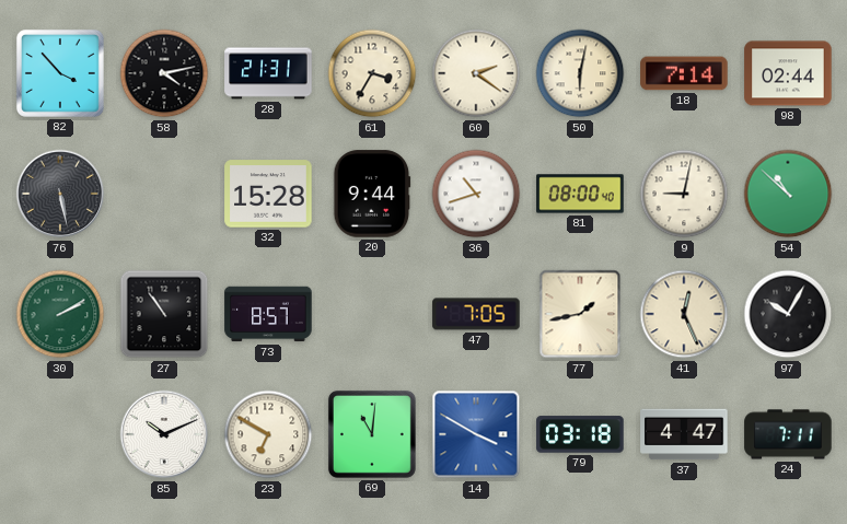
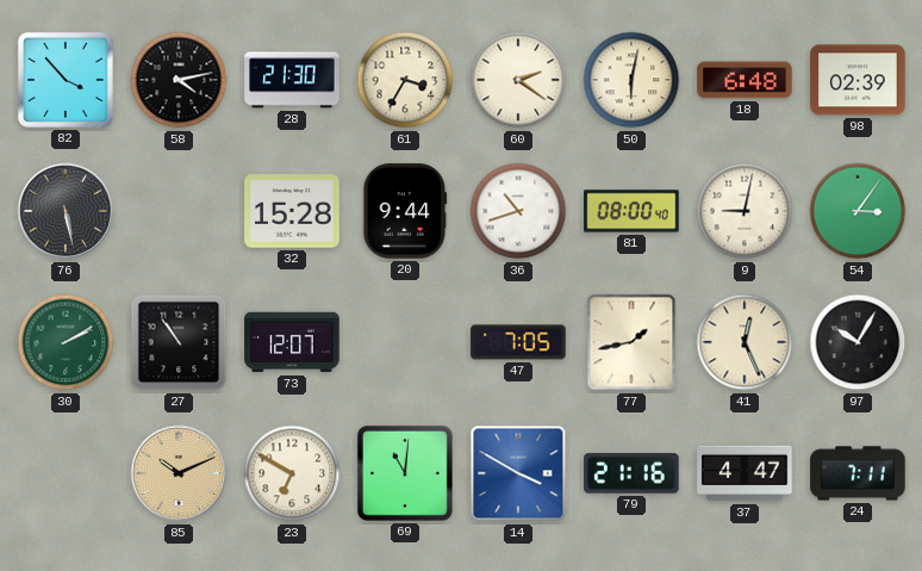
28: 21:31 -> 21:30 (292, 80)
18: 7:14 -> 6:48 (745, 80)
98: 02:44 -> 02:39 (858, 80)
54: 10:52 -> 3:06 (858, 211)
73: 8:57 -> 12:07 (292, 342)
85 dial: white -> champagne (179, 473)
79: 03:18 -> 21:16 (631, 473)
